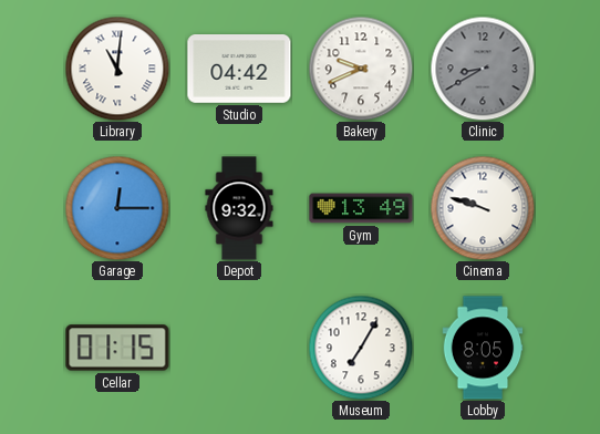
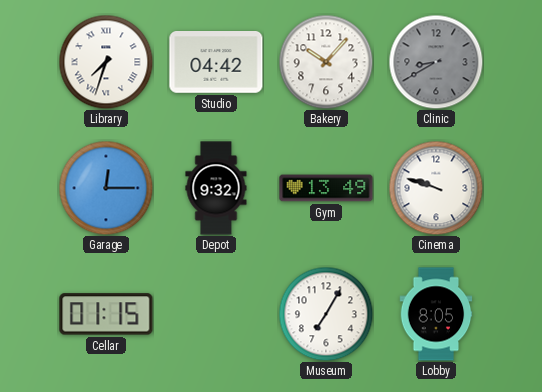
Library: 11:01 -> 7:33 (106, 62)
Bakery: 9:41 -> 10:07 (326, 62)
